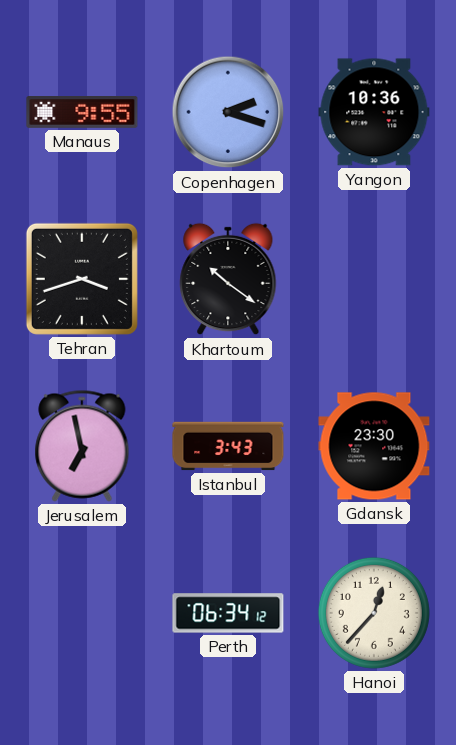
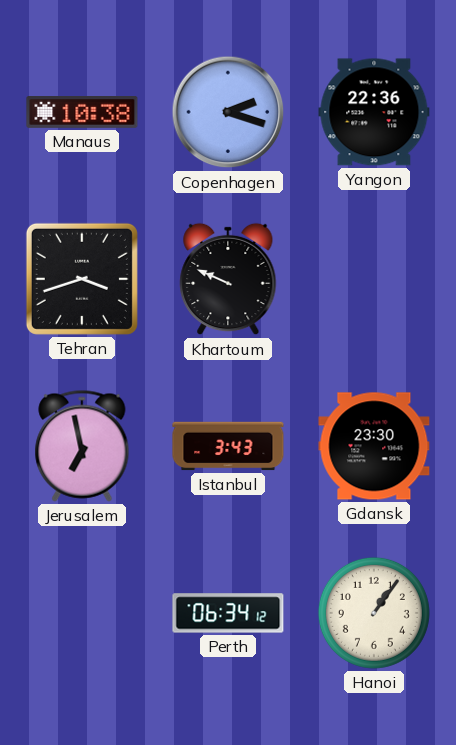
Manaus: 9:55 -> 10:38 (82, 113)
Yangon: 10:36 -> 22:36 (374, 112)
Khartoum: 10:21 -> 9:49 (228, 279)
Hanoi: 12:37 -> 1:06 (374, 613)
